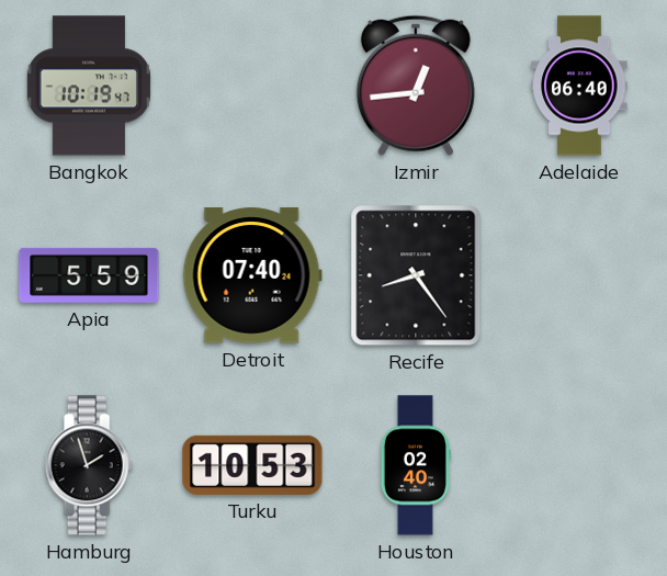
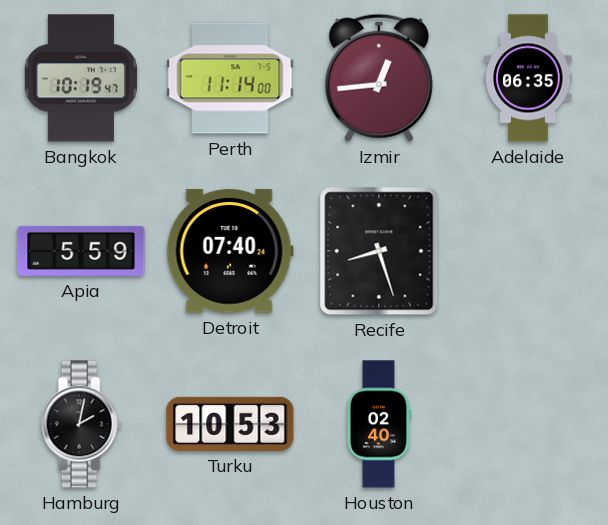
Perth: none -> 11:14 (230, 78)
Adelaide: 06:40 -> 06:35 (528, 78)
Recife: 8:24 -> 8:27 (379, 251)
Hamburg: 1:57 -> 2:02 (81, 424)
